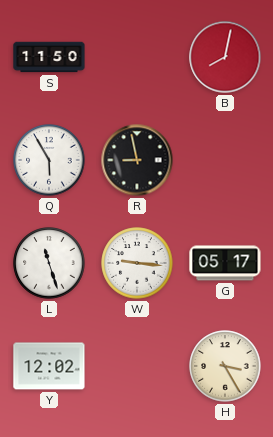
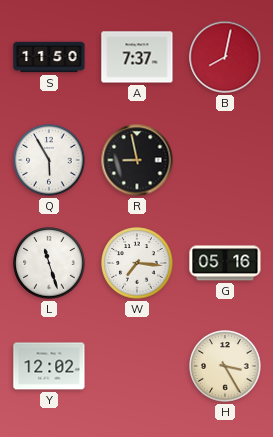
A: none -> 7:37 (137, 57)
W: 9:16 -> 7:16 (137, 263)
G: 05:17 -> 05:16 (225, 263)
